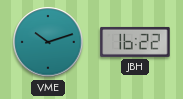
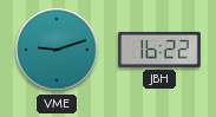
VME: 10:12 -> 9:12 (57, 50)
